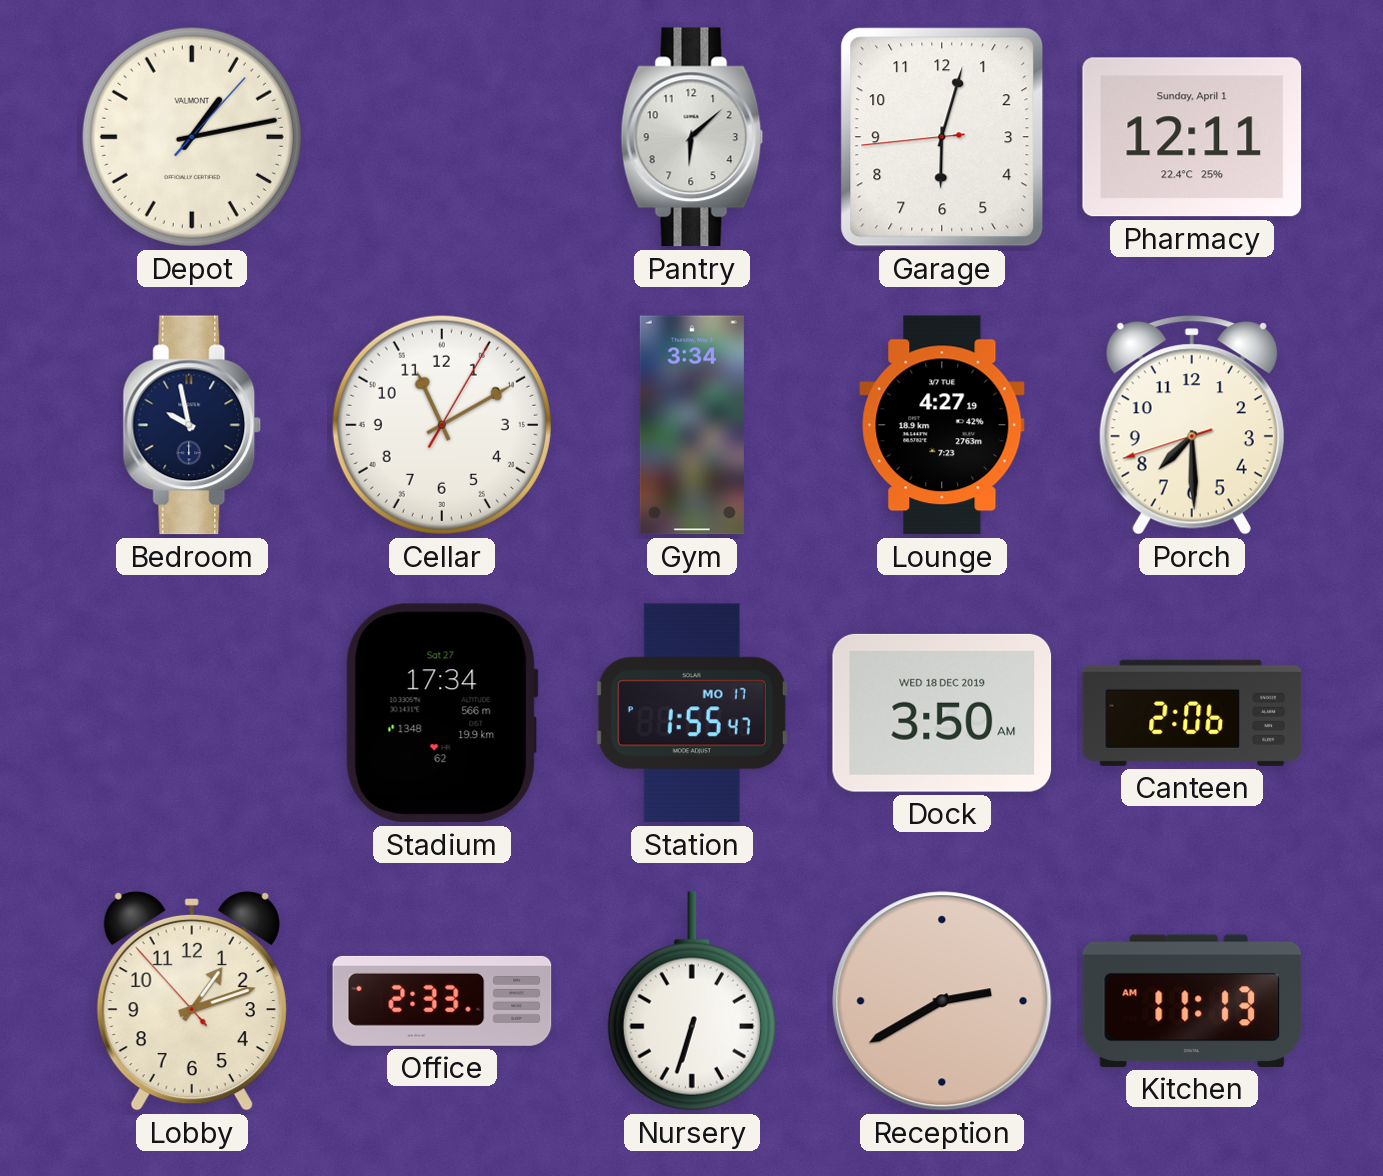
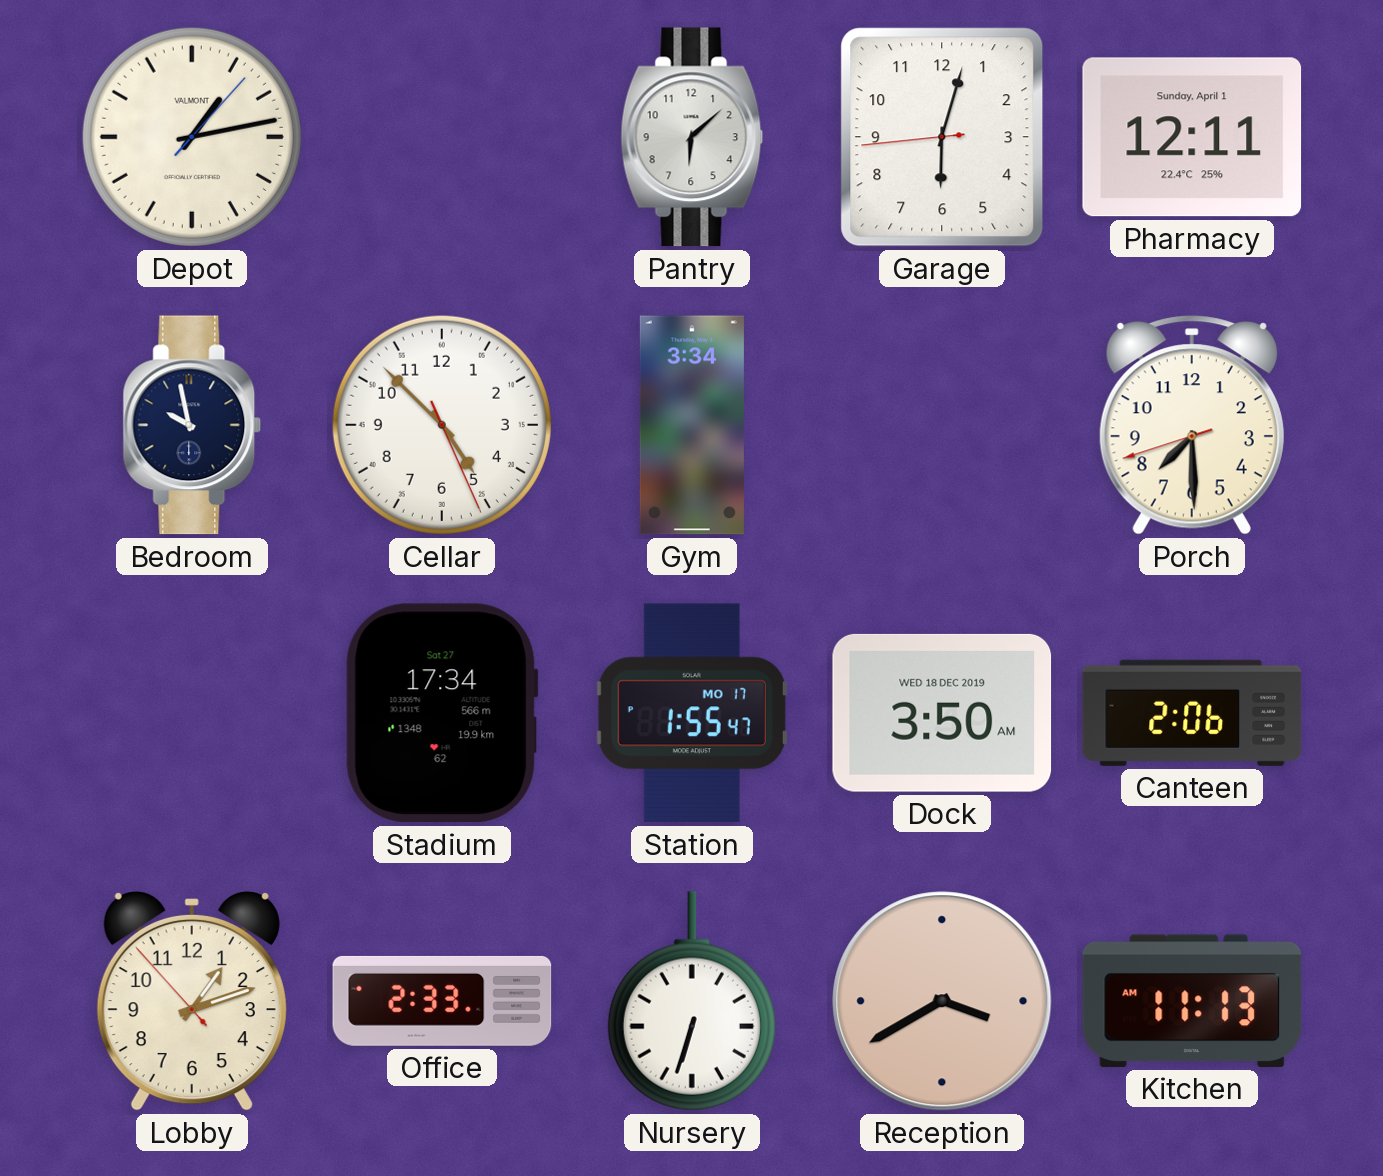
Cellar: 11:10 -> 4:52 (442, 425)
Lounge: 4:27 -> none (942, 425)
Reception: 2:40 -> 3:40 (942, 1001)
